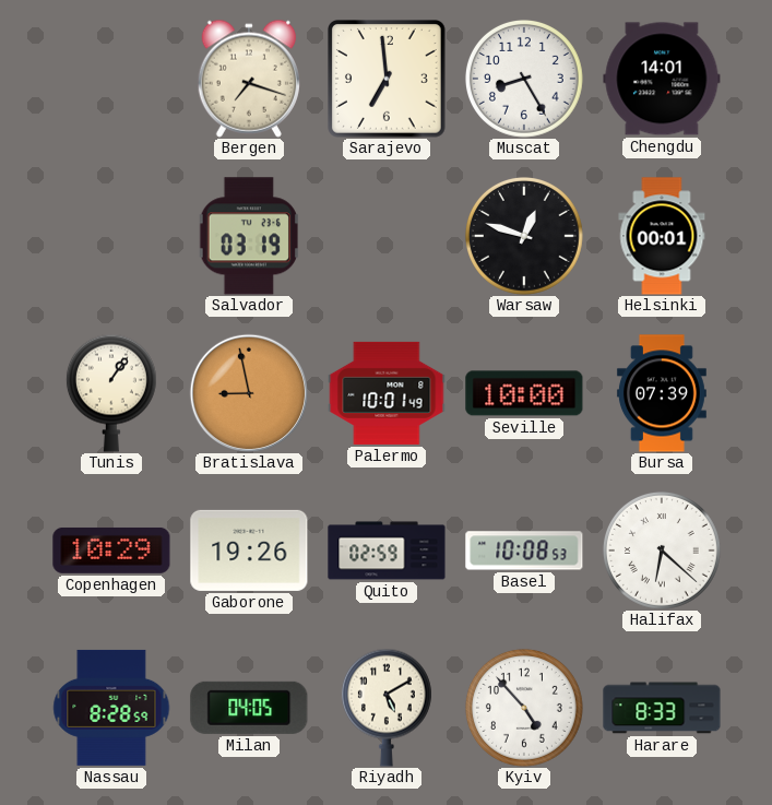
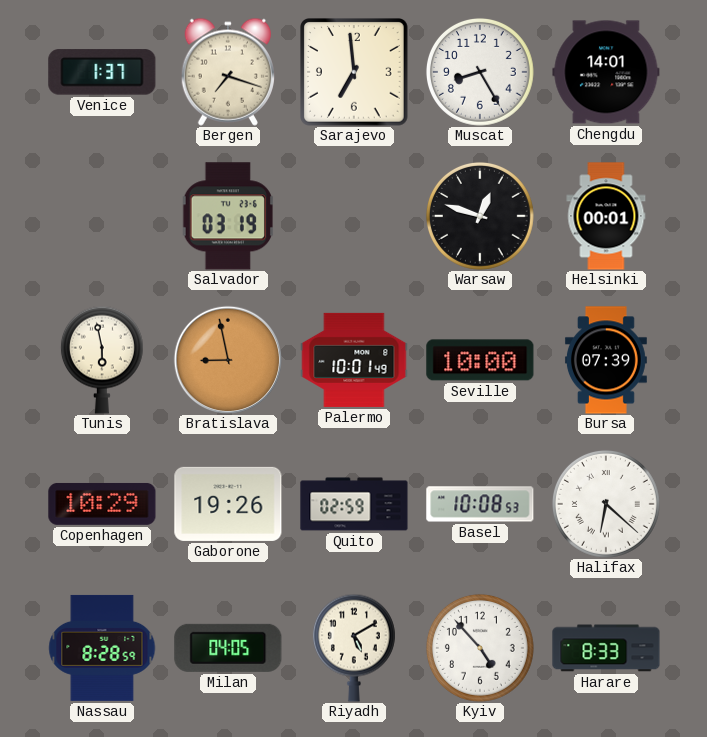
Venice: none -> 1:37 (102, 72)
Tunis: 1:06 -> 5:58 (102, 360)
